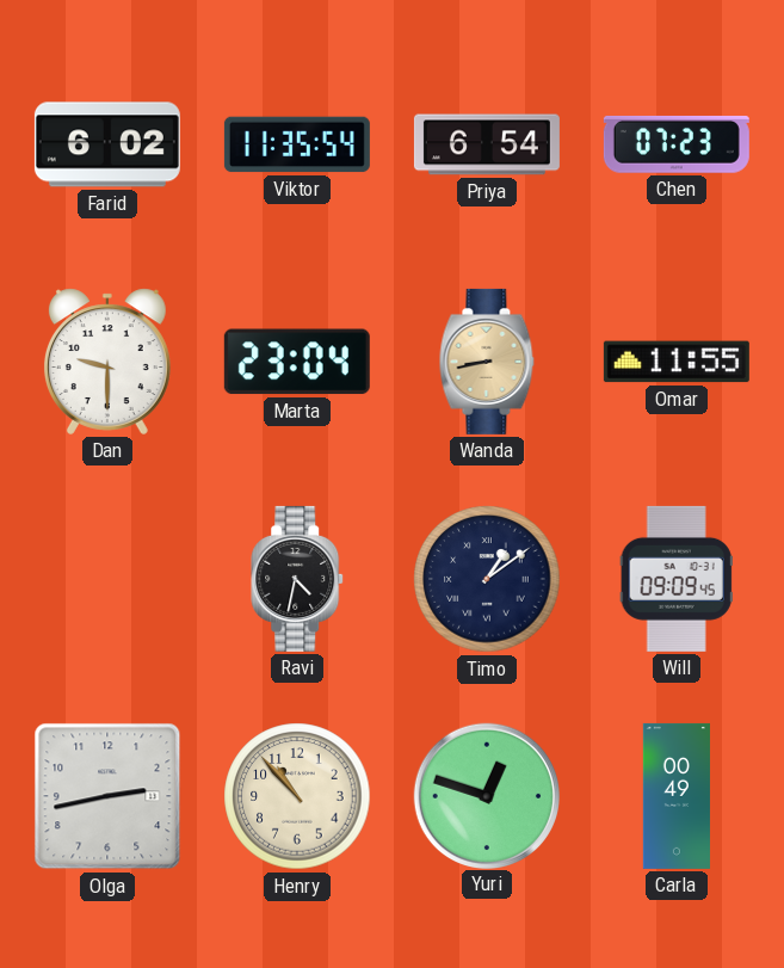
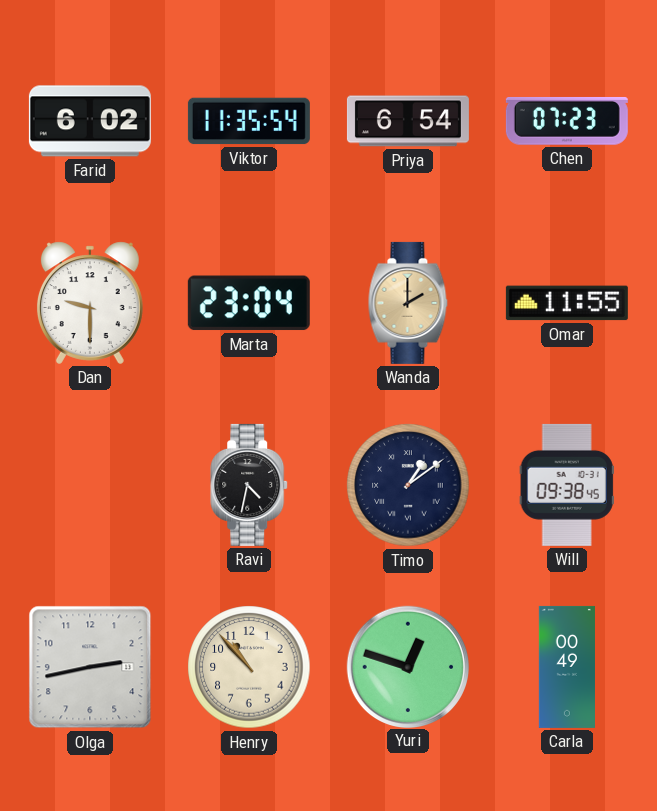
Wanda: 8:43 -> 2:00 (408, 303)
Will: 09:09 -> 09:38 (567, 485)
